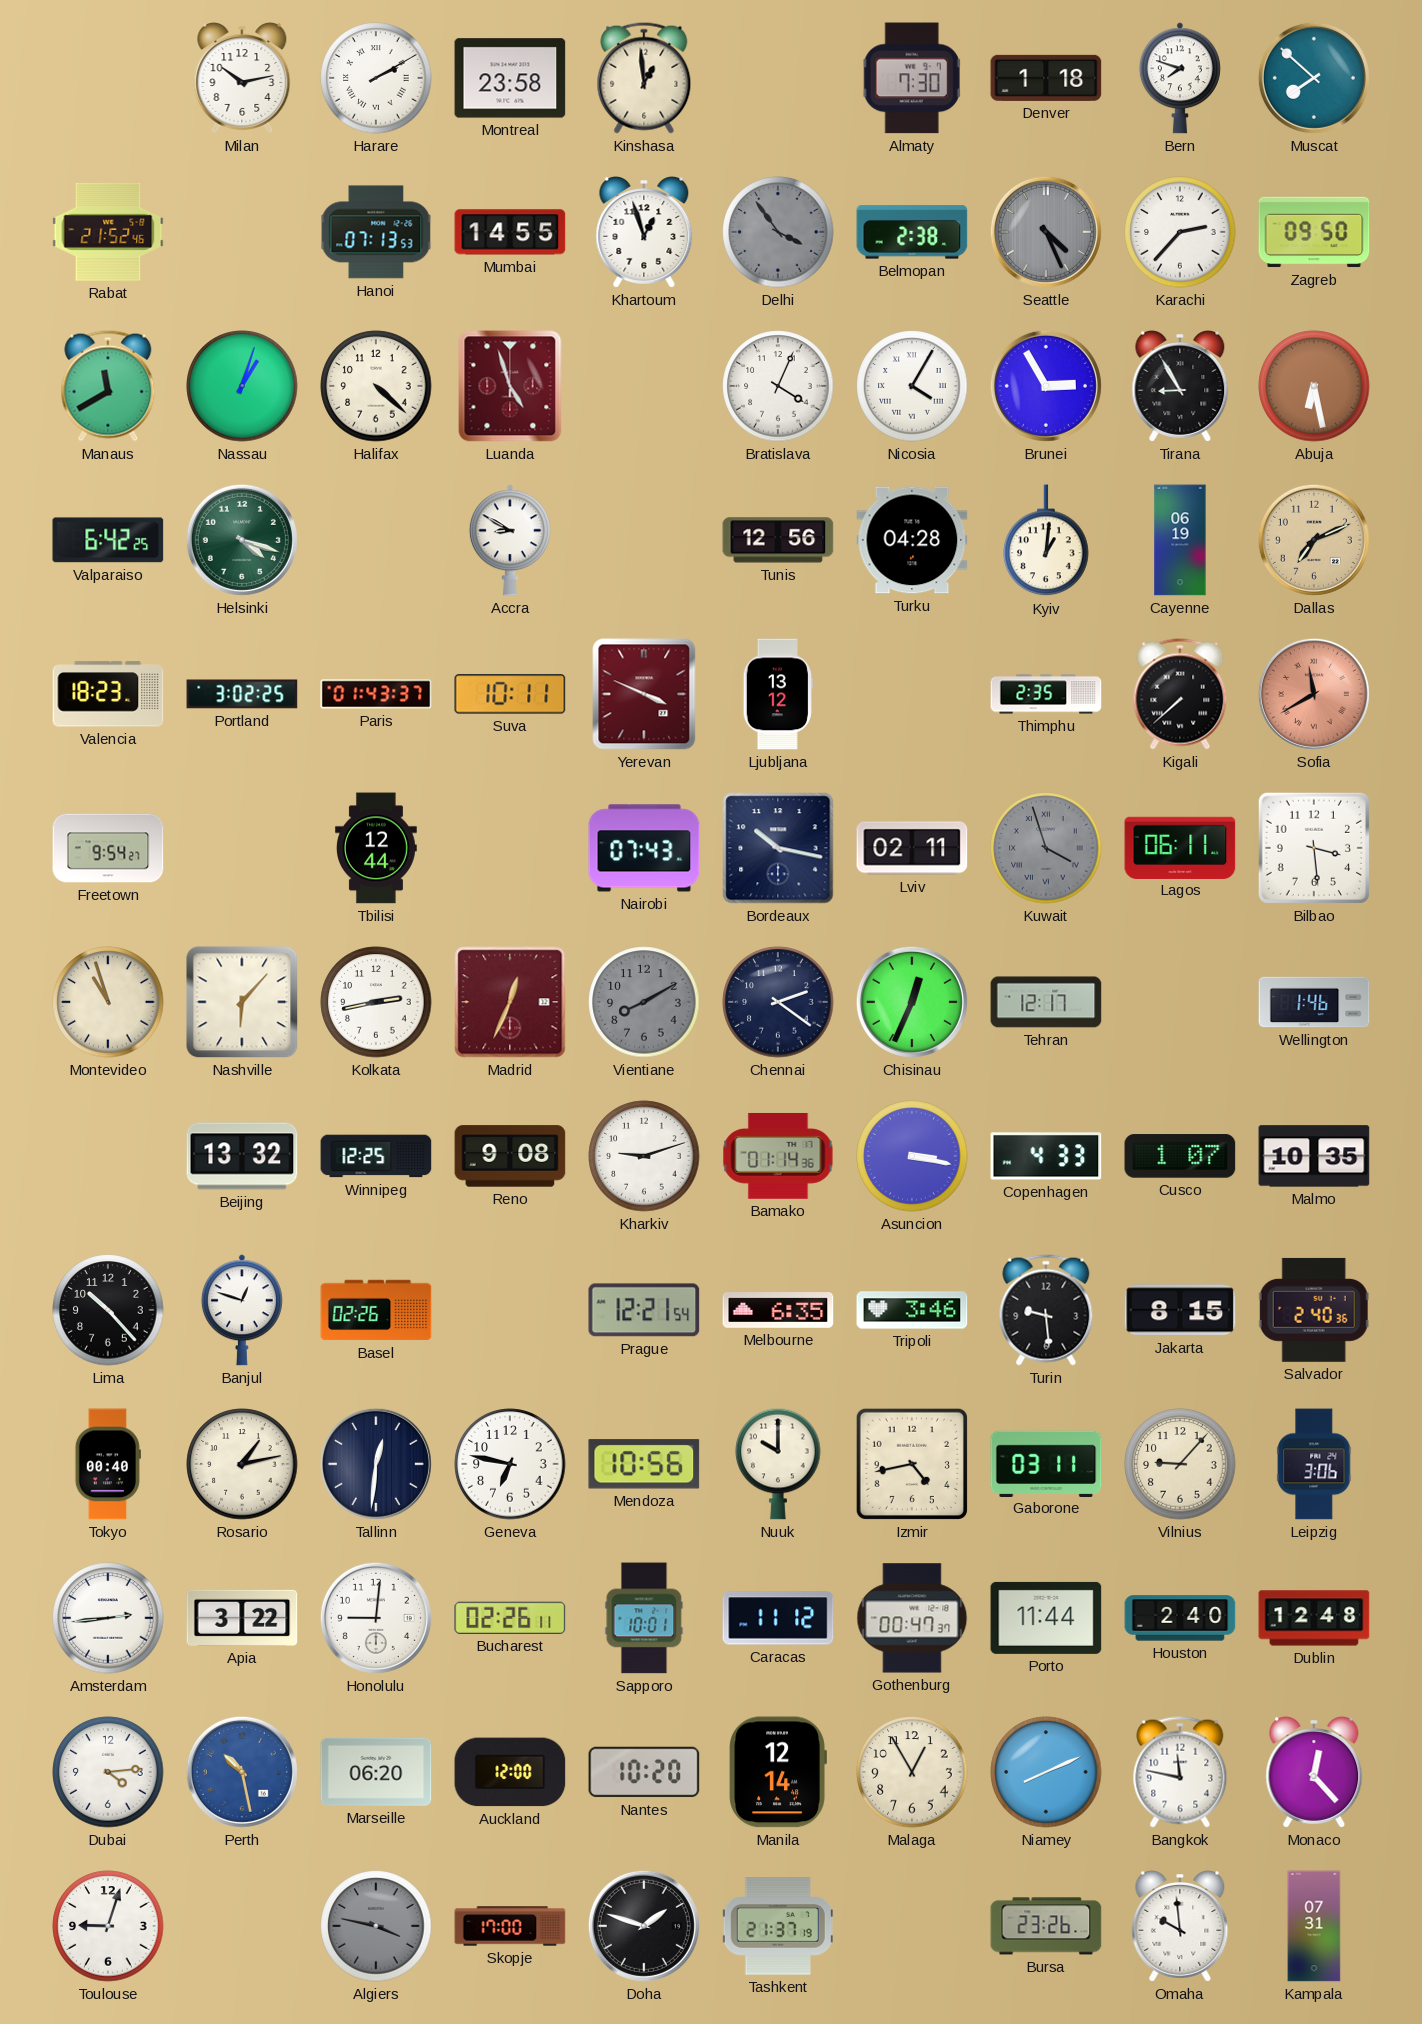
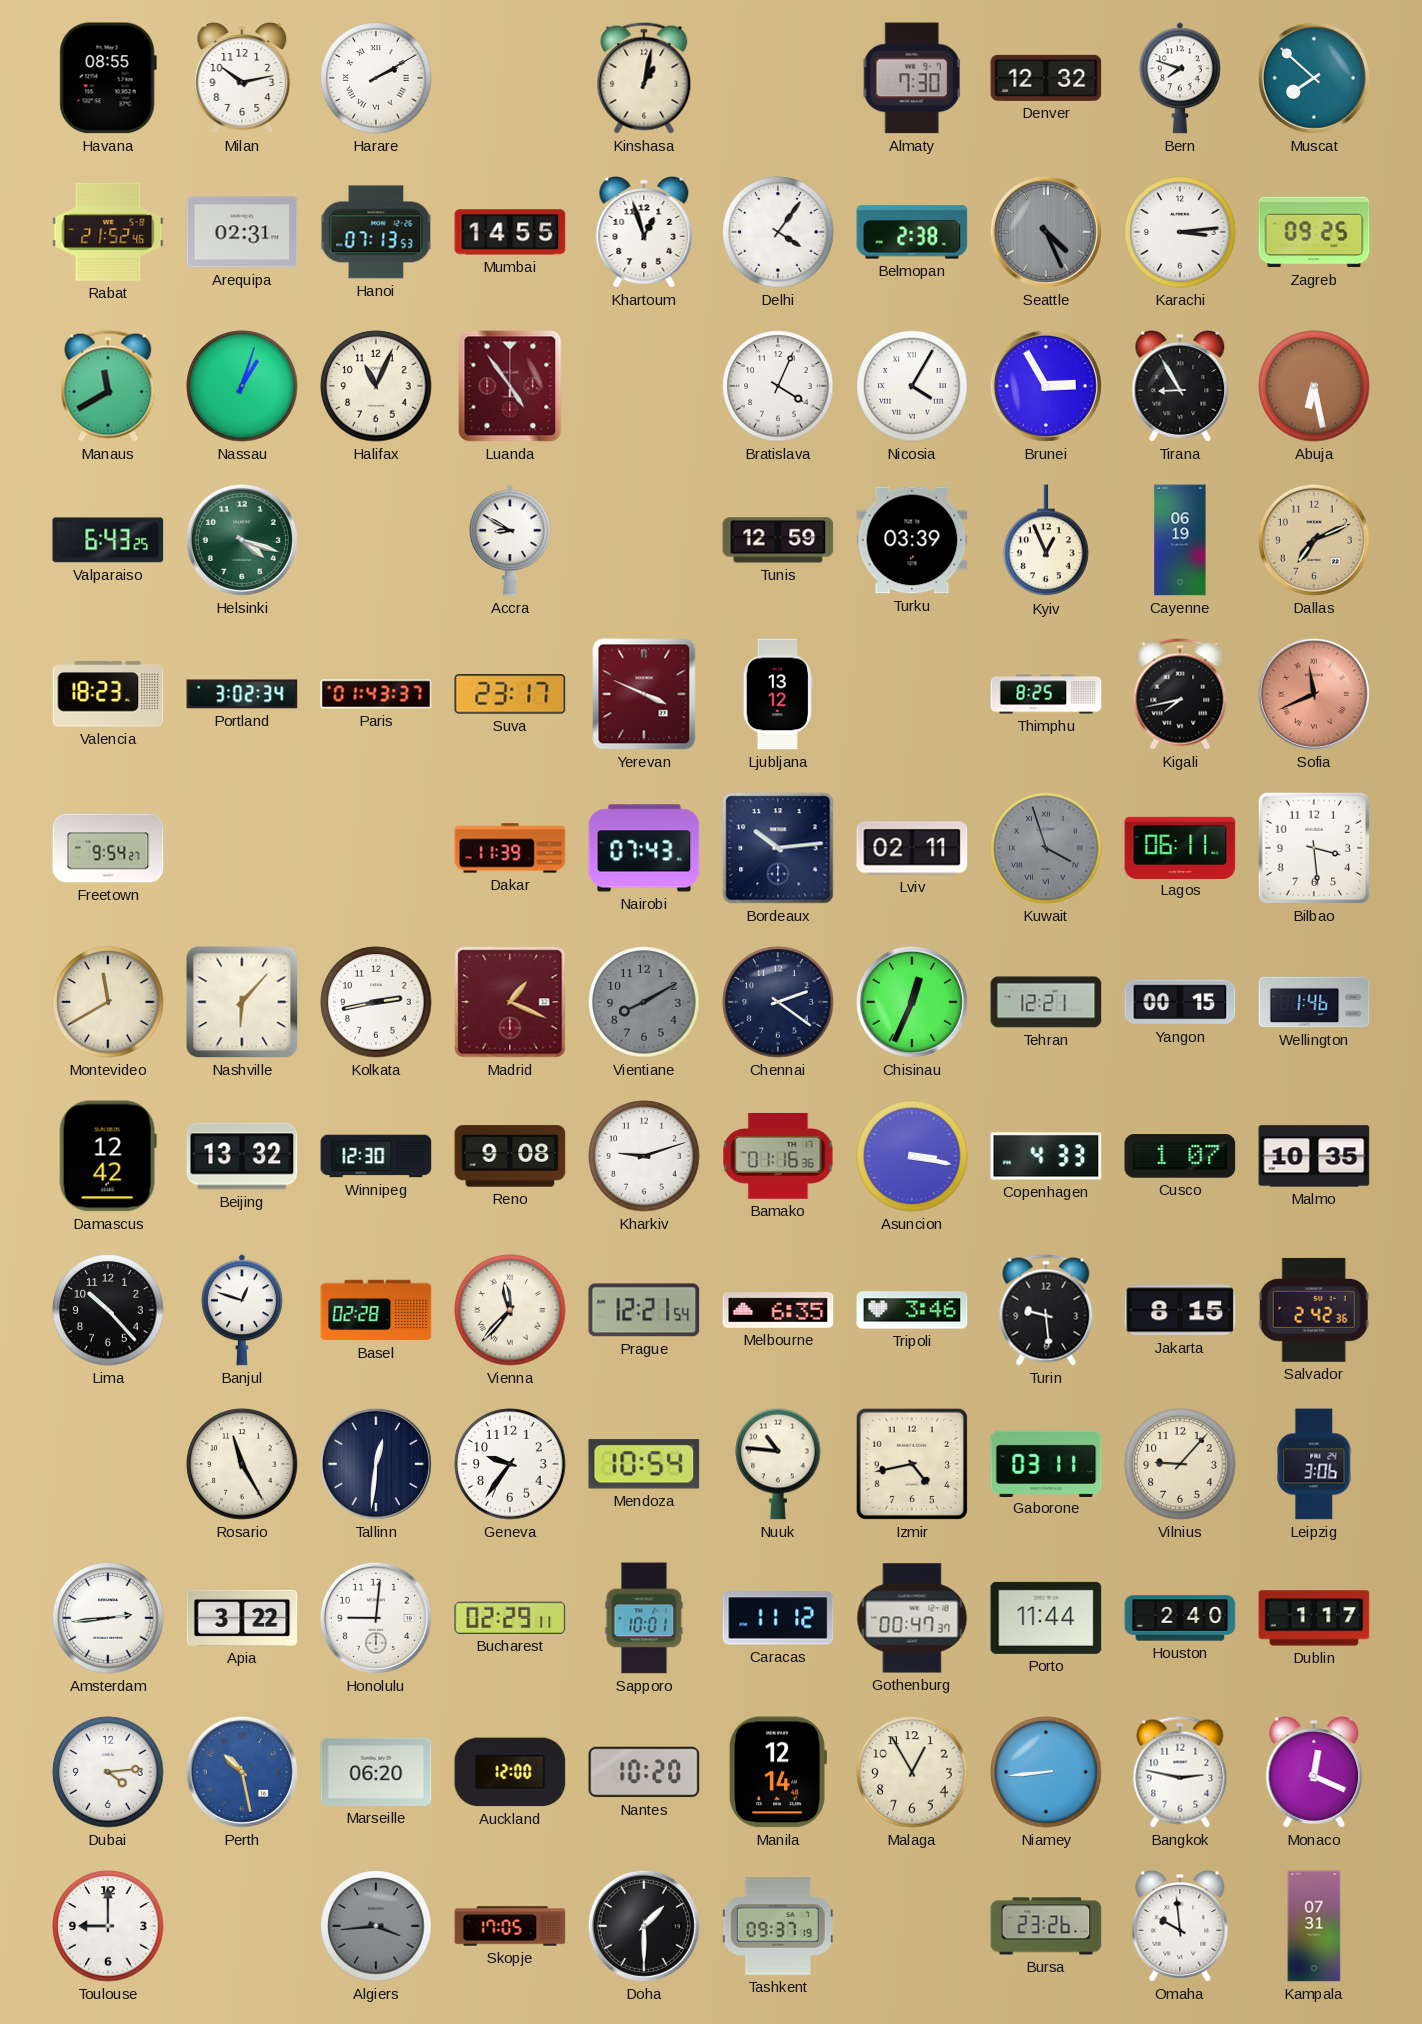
Havana: none -> 08:55 (108, 78)
Montreal: 23:58 -> none (510, 78)
Kinshasa: 12:59 -> 1:02 (644, 78)
Denver: 1:18 -> 12:32 (1046, 78)
Arequipa: none -> 02:31 (242, 232)
Delhi: 3:54 -> 4:06 (778, 232)
Delhi dial: grey -> white (778, 232)
Karachi: 2:37 -> 3:14 (1180, 232)
Zagreb: 09:50 -> 09:25 (1314, 232)
Halifax: 4:22 -> 11:04 (376, 386)
Luanda: 4:57 -> 4:54 (510, 386)
Valparaiso: 6:42 -> 6:43 (108, 540)
Tunis: 12:56 -> 12:59 (778, 540)
Turku: 04:28 -> 03:39 (912, 540)
Kyiv: 1:01 -> 12:56 (1046, 541)
Portland: 3:02:25 -> 3:02:34 (242, 694)
Suva: 10:11 -> 23:17 (510, 694)
Thimphu: 2:35 -> 8:25 (1046, 694)
Kigali: 7:38 -> 7:43 (1180, 694)
Sofia: 11:40 -> 11:41 (1314, 694)
Tbilisi: 12:44 -> none (377, 848)
Dakar: none -> 11:39 (510, 848)
Bordeaux: 10:17 -> 10:14 (778, 848)
Montevideo: 10:57 -> 11:40 (108, 1002)
Madrid: 12:34 -> 1:19 (510, 1002)
Tehran: 12:17 -> 12:21 (1046, 1002)
Yangon: none -> 00:15 (1180, 1002)
Damascus: none -> 12:42 (108, 1156)
Winnipeg: 12:25 -> 12:30 (376, 1156)
Bamako: 01:14 -> 01:16 (778, 1156)
Basel: 02:26 -> 02:28 (376, 1310)
Vienna: none -> 11:37 (510, 1310)
Salvador: 2:40 -> 2:42 (1314, 1310)
Tokyo: 00:40 -> none (108, 1464)
Rosario: 1:13 -> 11:25 (242, 1464)
Geneva: 6:47 -> 9:36 (510, 1464)
Mendoza: 10:56 -> 10:54 (644, 1464)
Nuuk: 10:00 -> 10:46 (778, 1464)
Bucharest: 02:26 -> 02:29 (510, 1618)
Dublin: 12:48 -> 1:17 (1314, 1618)
Niamey: 8:11 -> 8:44 (1046, 1772)
Bangkok: 11:47 -> 2:47 (1180, 1772)
Monaco: 12:23 -> 12:19 (1314, 1772)
Toulouse: 9:03 -> 9:00 (108, 1926)
Algiers: 3:47 -> 3:44 (376, 1926)
Skopje: 17:00 -> 17:05 (510, 1926)
Doha: 1:48 -> 1:30 (644, 1926)
Tashkent: 21:37 -> 09:37 (778, 1926)
